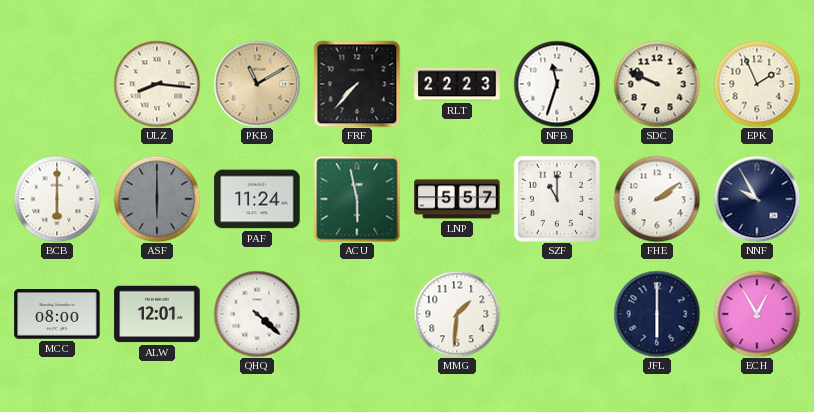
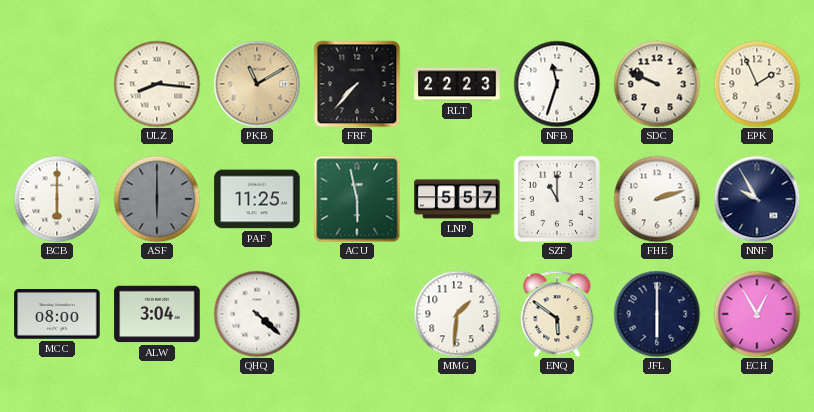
PAF: 11:24 -> 11:25 (257, 199)
FHE: 2:09 -> 2:12 (657, 199)
ALW: 12:01 -> 3:04 (157, 314)
ENQ: none -> 5:51 (557, 314)
